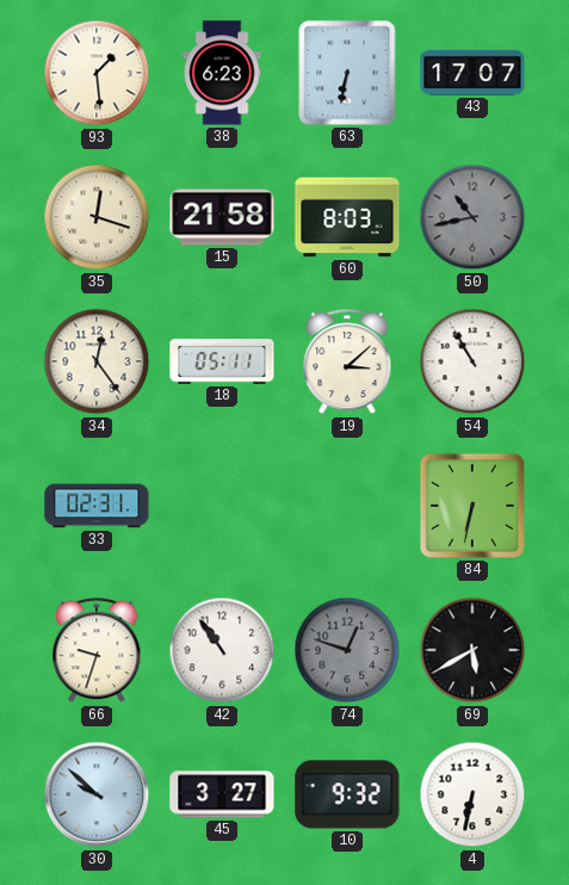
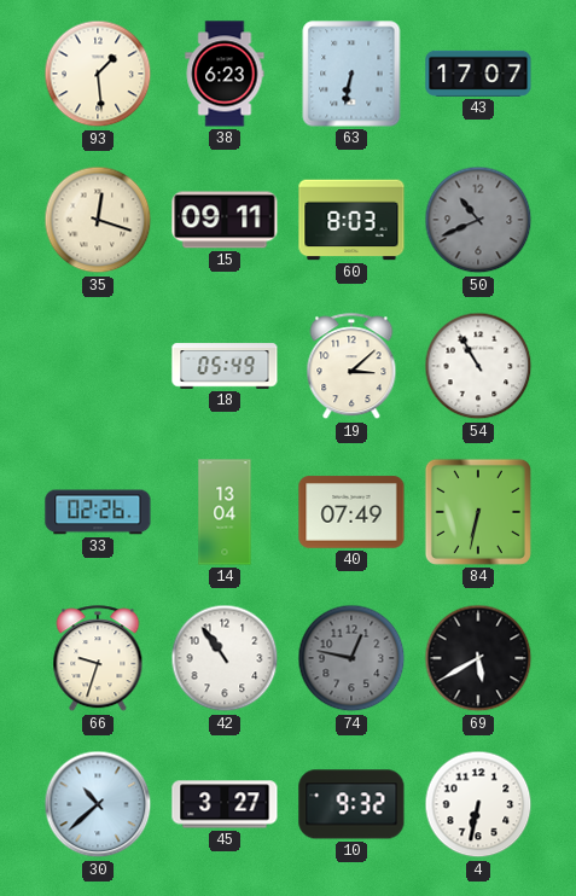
15: 21:58 -> 09:11 (225, 220)
50: 10:43 -> 10:41 (478, 220)
34: 12:24 -> none (97, 361)
18: 05:11 -> 05:49 (225, 366)
33: 02:31 -> 02:26 (98, 512)
14: none -> 13:04 (225, 512)
40: none -> 07:49 (351, 512)
74: 12:48 -> 12:47 (351, 658)
30: 9:52 -> 10:38 (98, 804)
